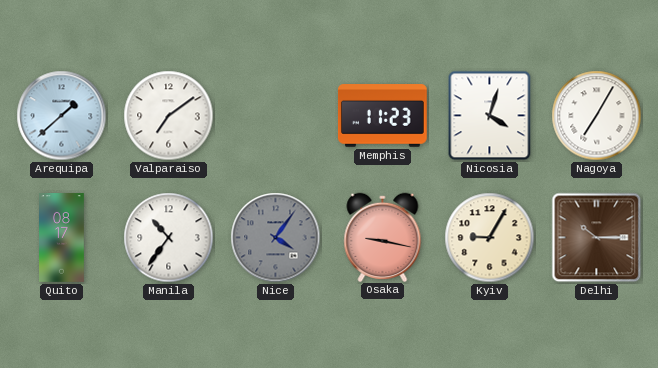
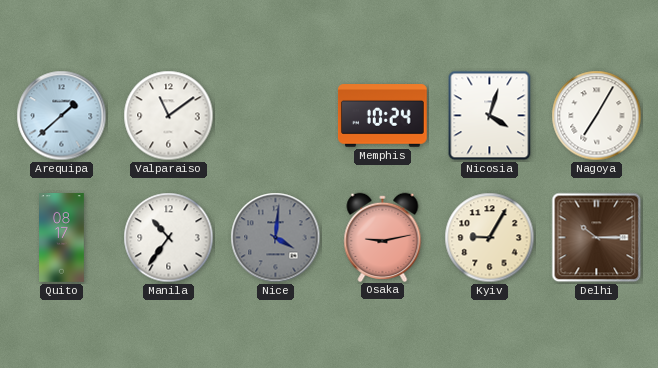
Valparaiso: 7:09 -> 11:09 (169, 116)
Memphis: 11:23 -> 10:24 (382, 116)
Nice: 4:06 -> 4:01 (276, 238)
Osaka: 9:17 -> 9:13 (383, 237)
